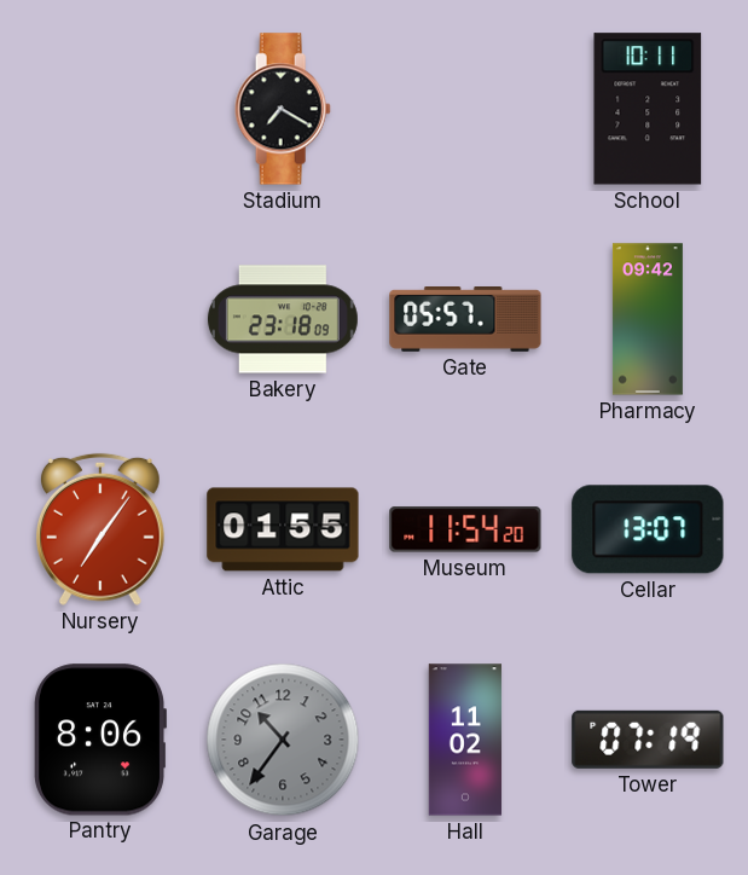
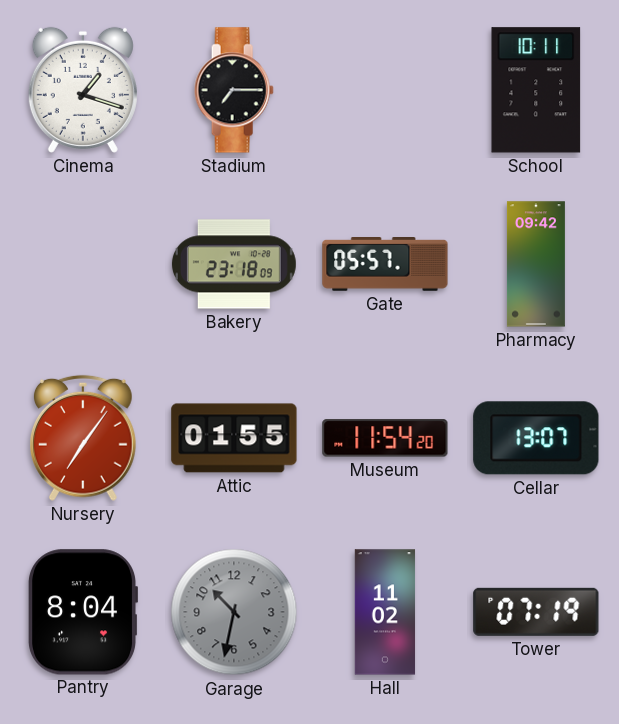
Cinema: none -> 1:18 (83, 90)
Stadium: 7:20 -> 7:15 (234, 90)
Pantry: 8:06 -> 8:04 (83, 612)
Garage: 10:36 -> 10:32 (234, 612)
